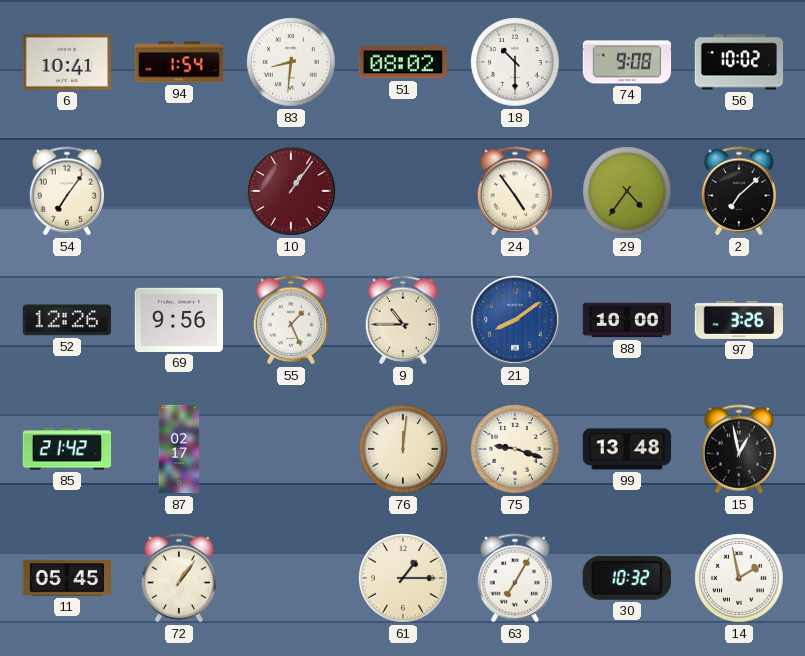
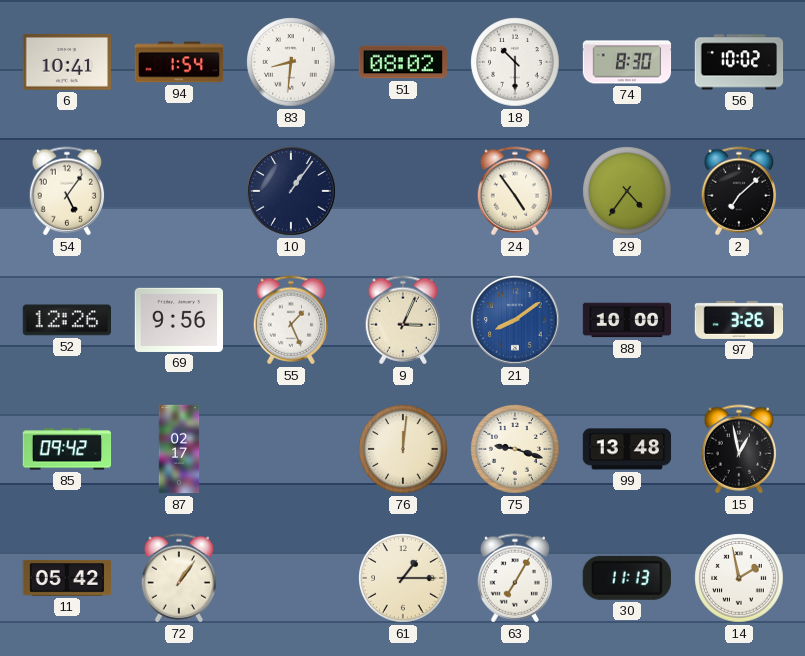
74: 9:08 -> 8:30 (627, 62)
54: 7:06 -> 5:06 (67, 191)
10 dial: burgundy -> navy (291, 191)
9: 10:45 -> 3:04 (403, 320)
85: 21:42 -> 09:42 (67, 449)
11: 05:45 -> 05:42 (66, 578)
30: 10:32 -> 11:13 (627, 578)
